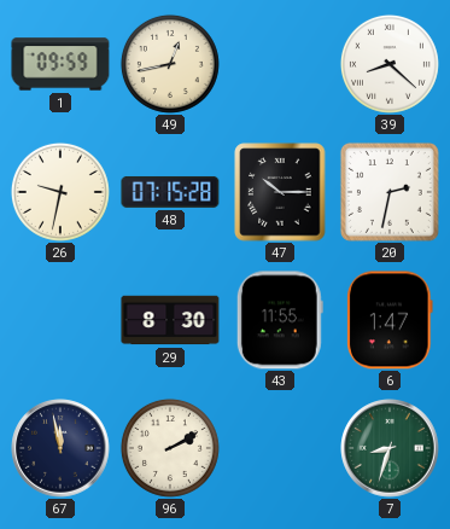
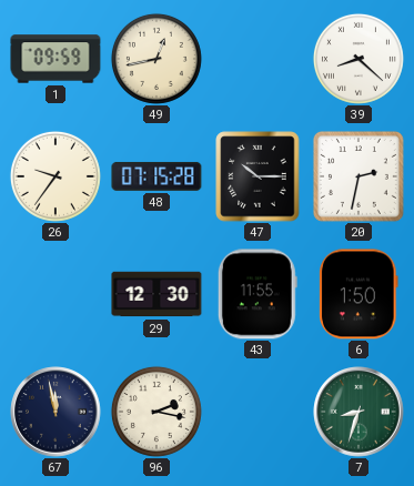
26: 9:32 -> 9:36 (55, 176)
29: 8:30 -> 12:30 (156, 294)
6: 1:47 -> 1:50 (360, 294)
96: 2:10 -> 2:17 (156, 412)
